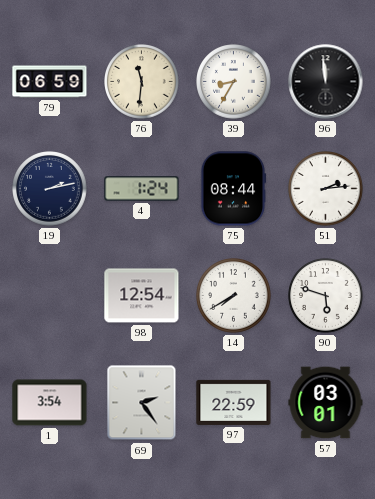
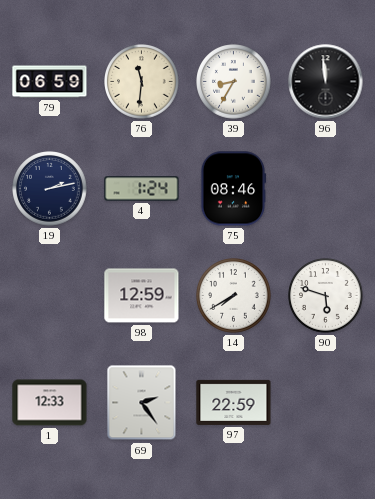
75: 08:44 -> 08:46 (233, 189)
51: 2:14 -> none (326, 189)
98: 12:54 -> 12:59 (142, 296)
1: 3:54 -> 12:33 (50, 403)
57: 03:01 -> none (326, 403)
